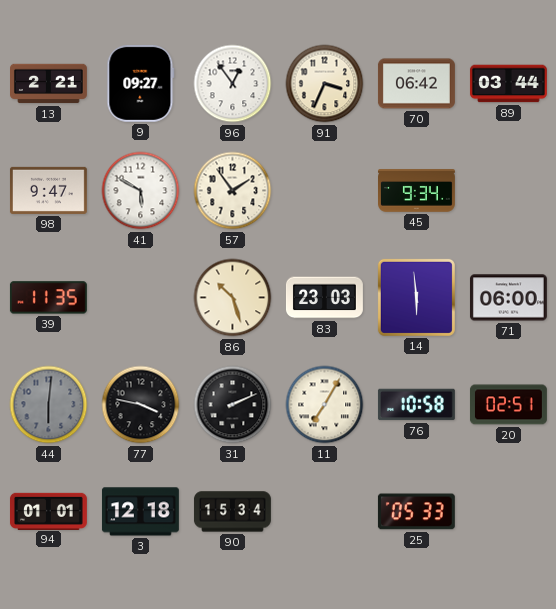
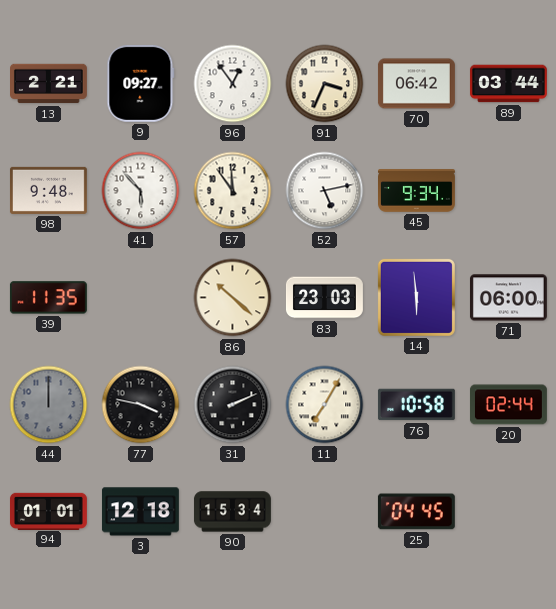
98: 9:47 -> 9:48 (48, 190)
41: 5:50 -> 5:53 (141, 191)
57: 1:54 -> 11:54 (233, 191)
52: none -> 5:13 (325, 191)
86: 10:27 -> 10:22 (233, 298)
44: 6:01 -> 12:00 (49, 405)
20: 02:51 -> 02:44 (508, 405)
25: 05:33 -> 04:45 (416, 512)
